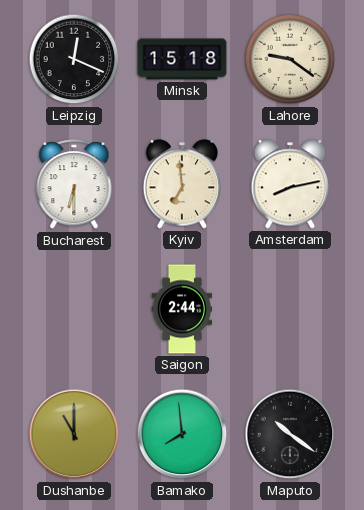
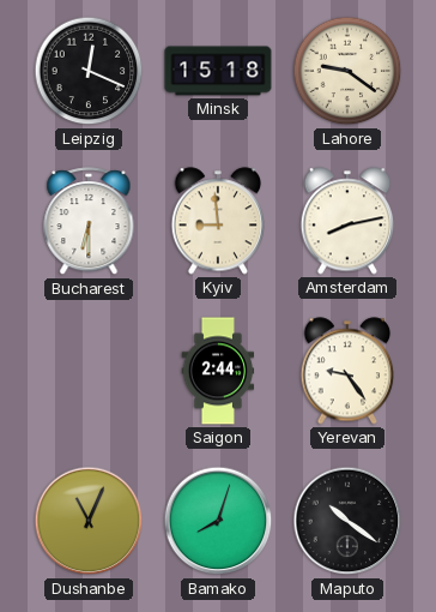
Kyiv: 6:59 -> 8:59 (218, 221)
Yerevan: none -> 9:24 (347, 371)
Dushanbe: 11:00 -> 11:04 (89, 521)
Bamako: 7:59 -> 8:03 (218, 521)
